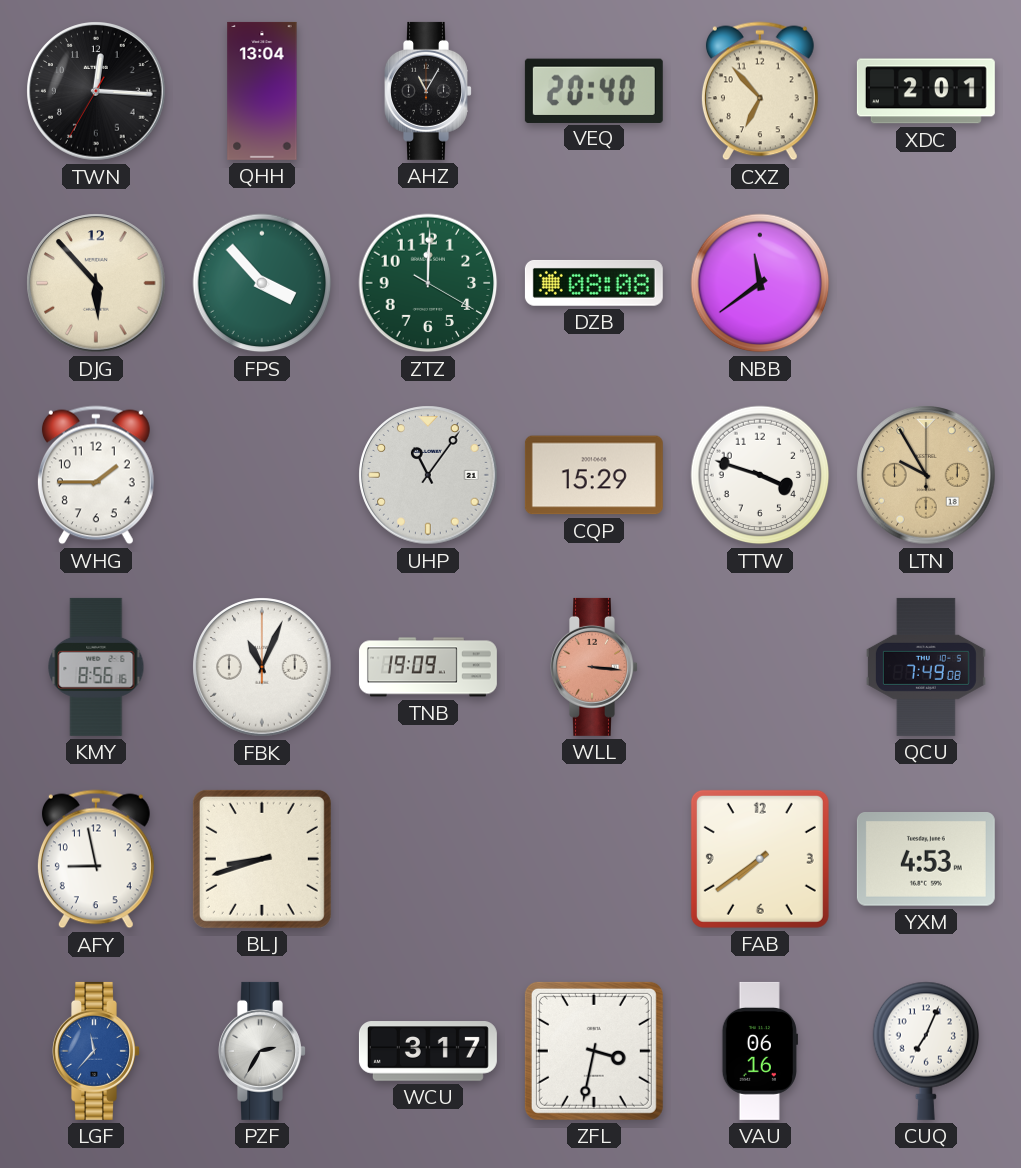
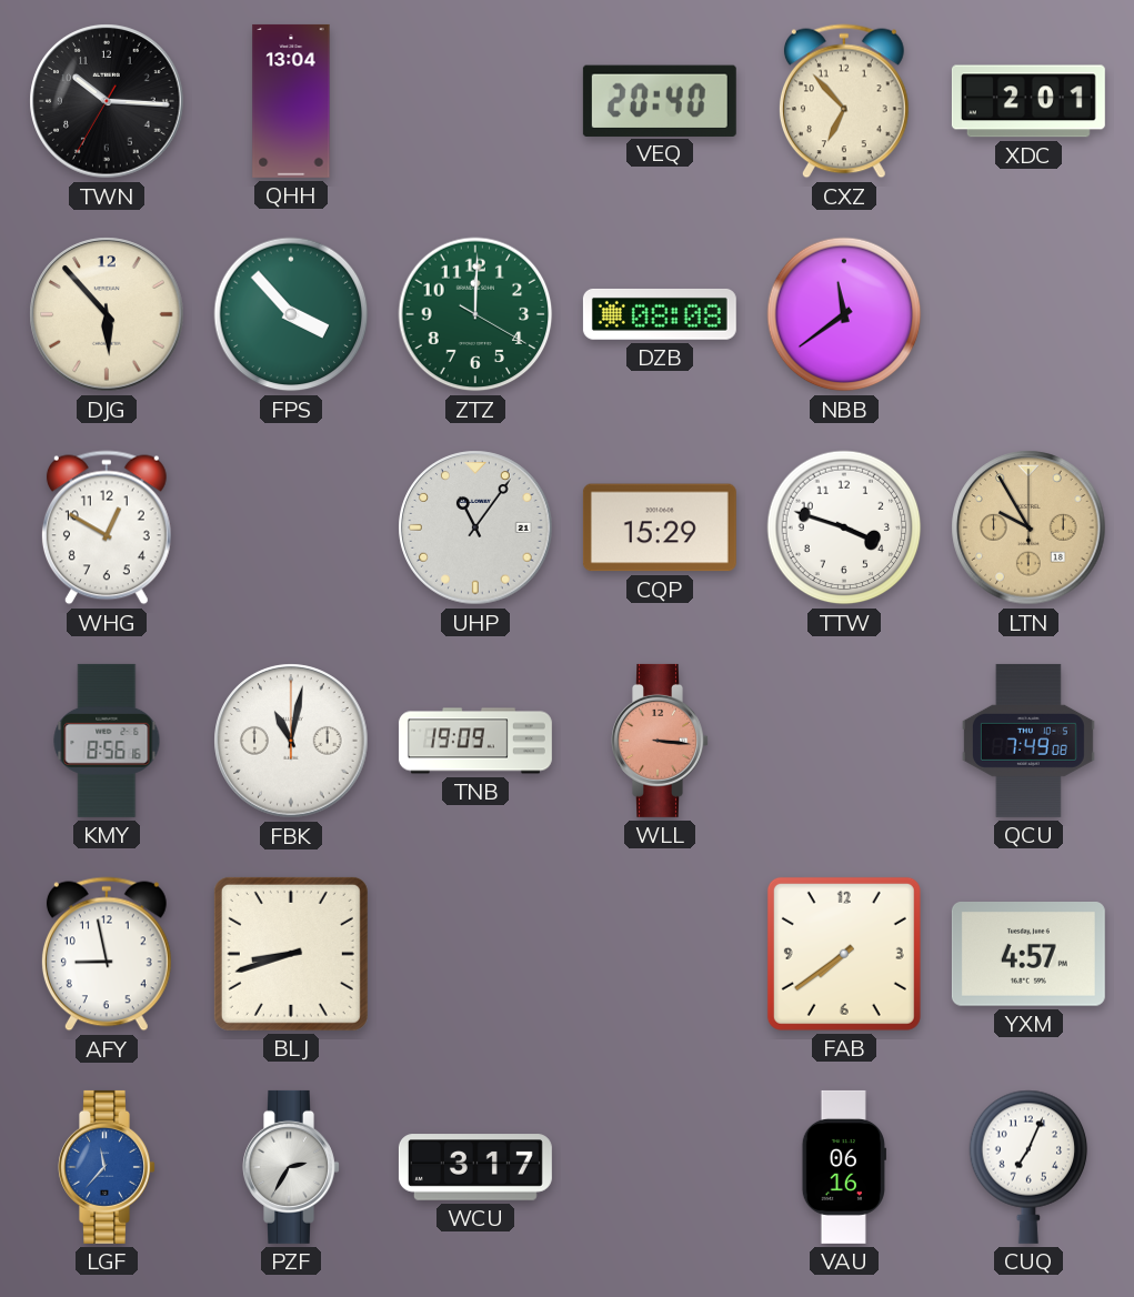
TWN: 12:15 -> 10:15 (107, 101)
AHZ: 11:05 -> none (429, 91)
WHG: 1:45 -> 12:50 (107, 527)
FBK: 11:04 -> 11:02 (291, 741)
YXM: 4:53 -> 4:57 (1028, 955)
ZFL: 3:32 -> none (594, 1051)
